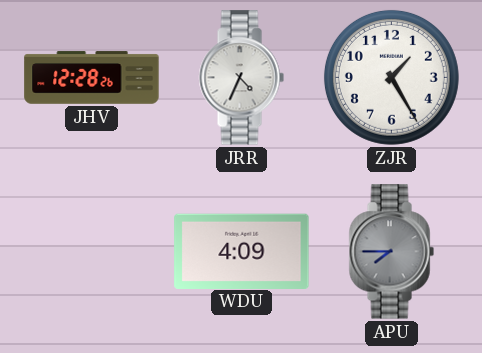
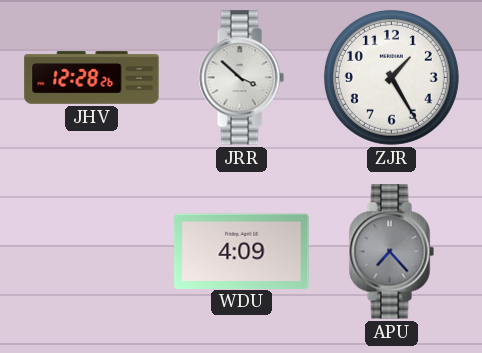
JRR: 4:34 -> 3:52 (241, 78)
APU: 7:45 -> 7:23 (391, 252)
